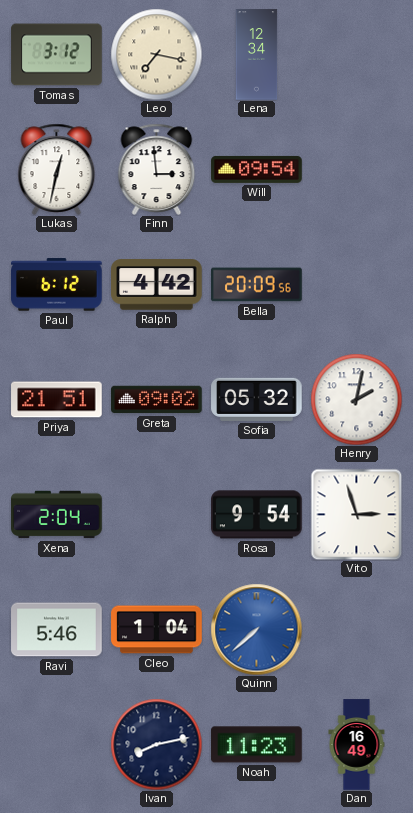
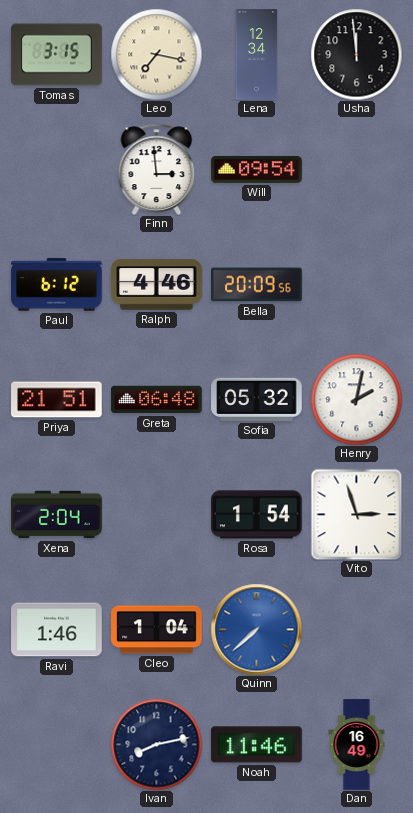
Tomas: 3:12 -> 3:15 (57, 55)
Usha: none -> 11:59 (356, 54)
Lukas: 12:32 -> none (57, 169)
Ralph: 4:42 -> 4:46 (157, 285)
Greta: 09:02 -> 06:48 (157, 400)
Rosa: 9:54 -> 1:54 (257, 515)
Ravi: 5:46 -> 1:46 (57, 630)
Noah: 11:23 -> 11:46 (257, 745)
